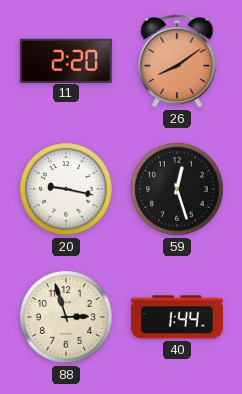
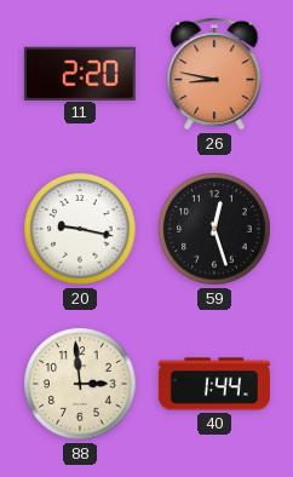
26: 8:09 -> 8:47 (214, 74)
88: 2:57 -> 2:59 (80, 384)
